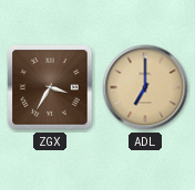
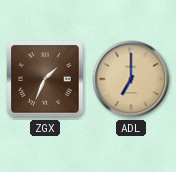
ZGX: 3:35 -> 1:34 (45, 79)
